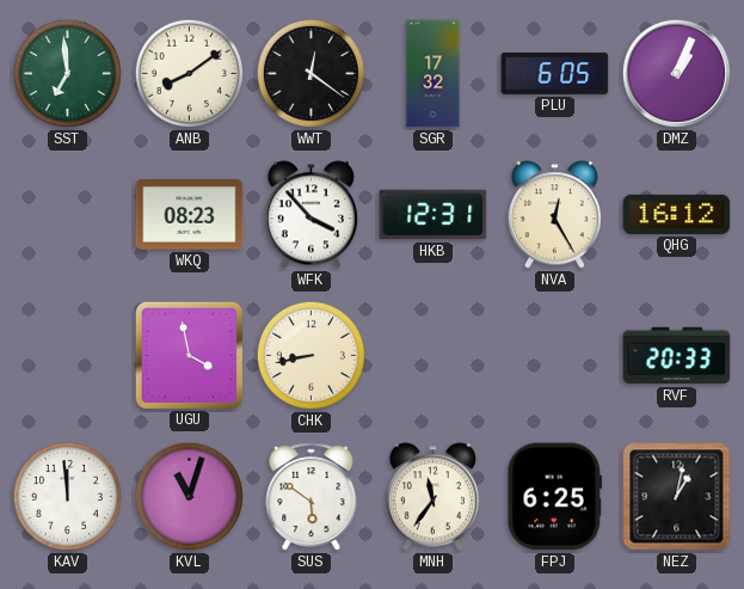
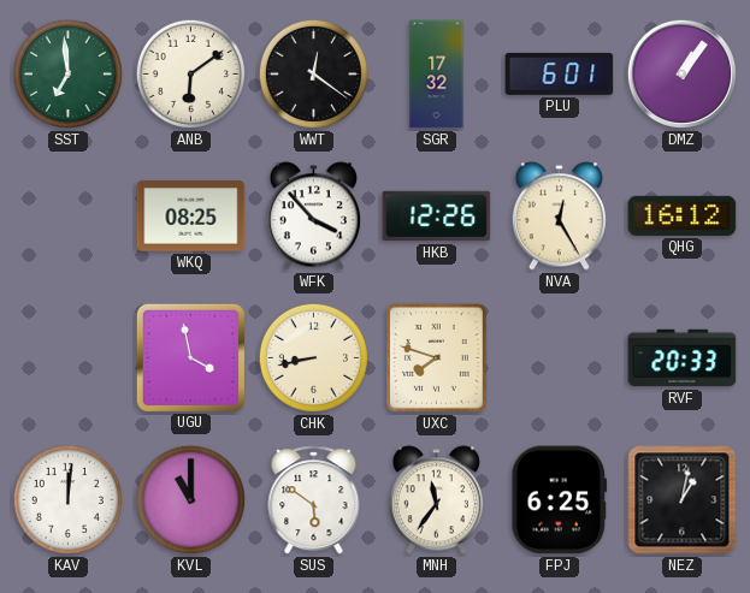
ANB: 8:09 -> 6:09 (190, 73)
PLU: 6:05 -> 6:01 (560, 73)
DMZ: 1:04 -> 1:06 (681, 73)
WKQ: 08:23 -> 08:25 (191, 217)
HKB: 12:31 -> 12:26 (437, 217)
UXC: none -> 7:48 (437, 358)
KAV: 11:59 -> 12:01 (67, 499)
KVL: 11:03 -> 11:00 (190, 499)
